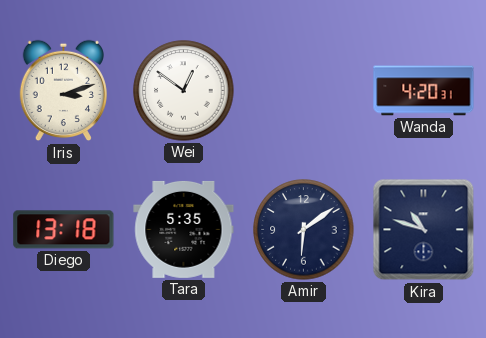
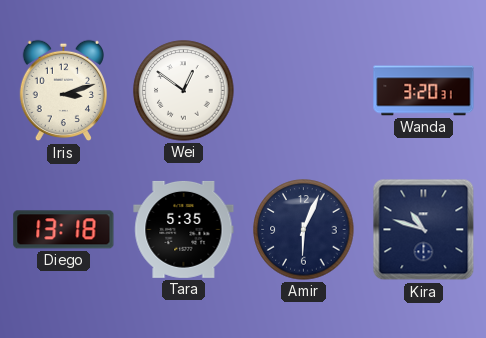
Wanda: 4:20 -> 3:20 (424, 91)
Amir: 6:09 -> 6:04 (304, 230)
